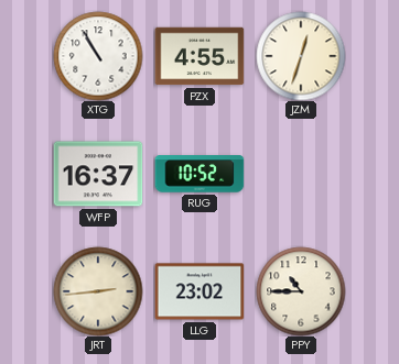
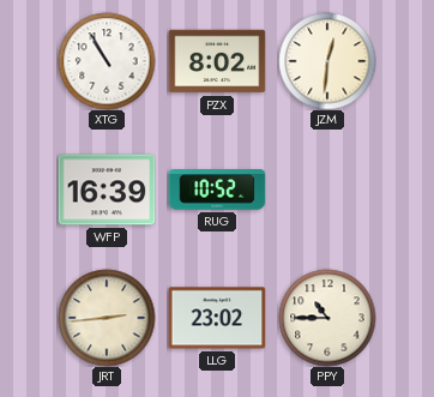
PZX: 4:55 -> 8:02 (217, 61)
JZM: 12:33 -> 12:31 (327, 61)
WFP: 16:37 -> 16:39 (107, 190)
